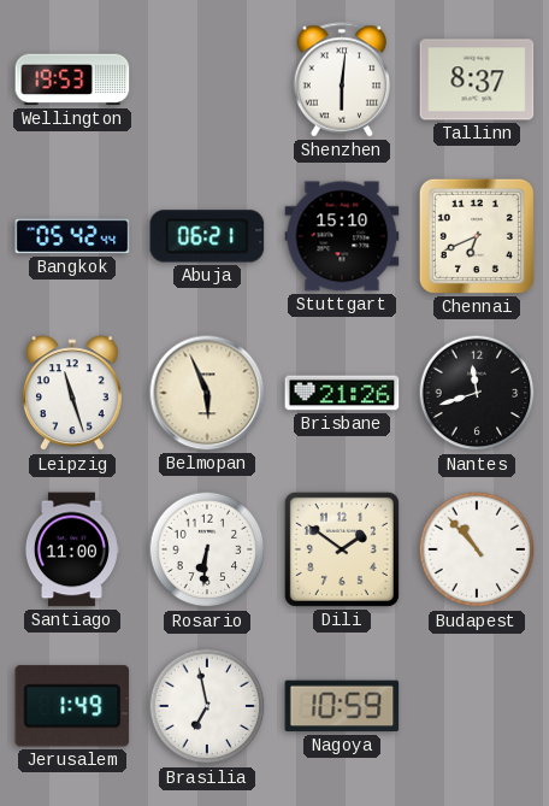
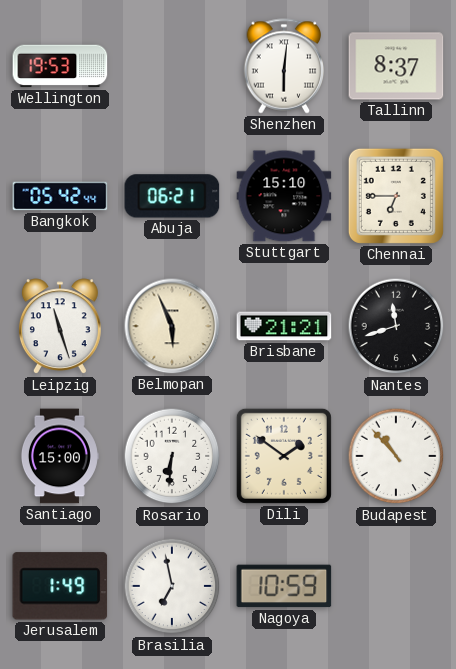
Chennai: 6:41 -> 6:45 (396, 196)
Brisbane: 21:26 -> 21:21 (284, 326)
Santiago: 11:00 -> 15:00 (59, 456)
